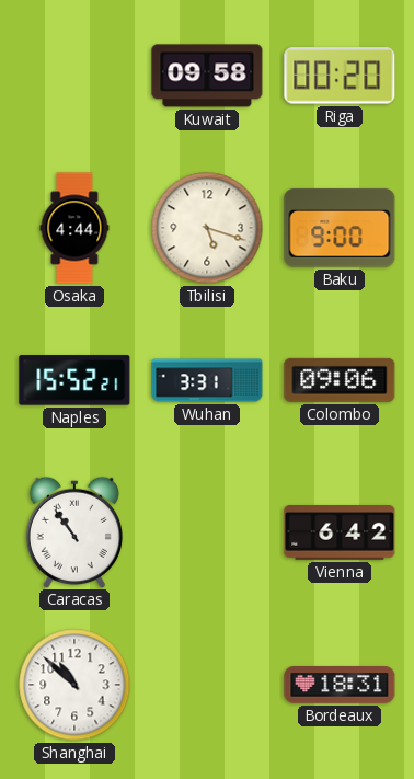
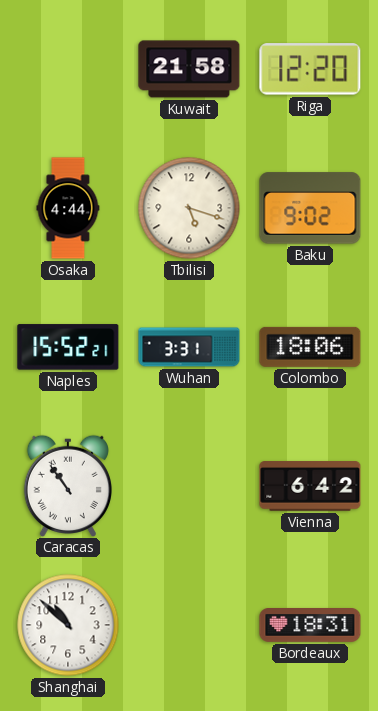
Kuwait: 09:58 -> 21:58 (189, 69)
Riga: 00:20 -> 12:20 (310, 69)
Baku: 9:00 -> 9:02 (310, 208)
Colombo: 09:06 -> 18:06 (310, 347)
